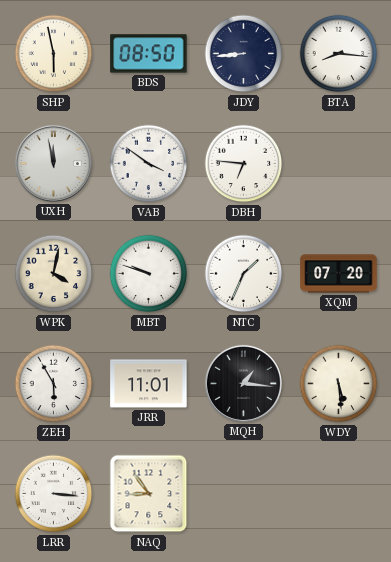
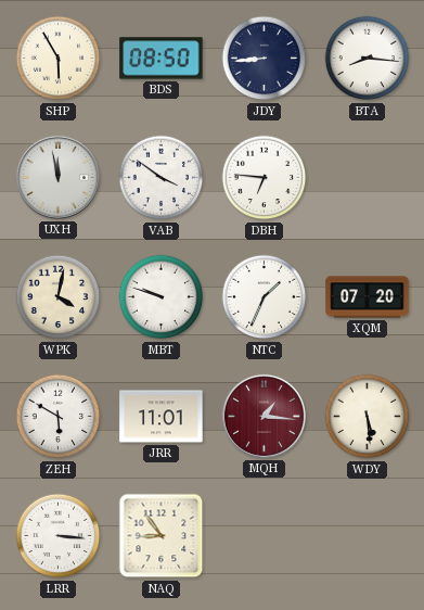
SHP: 5:58 -> 5:55 (59, 59)
ZEH: 5:55 -> 5:50 (59, 417)
MQH dial: black -> burgundy (264, 416)
